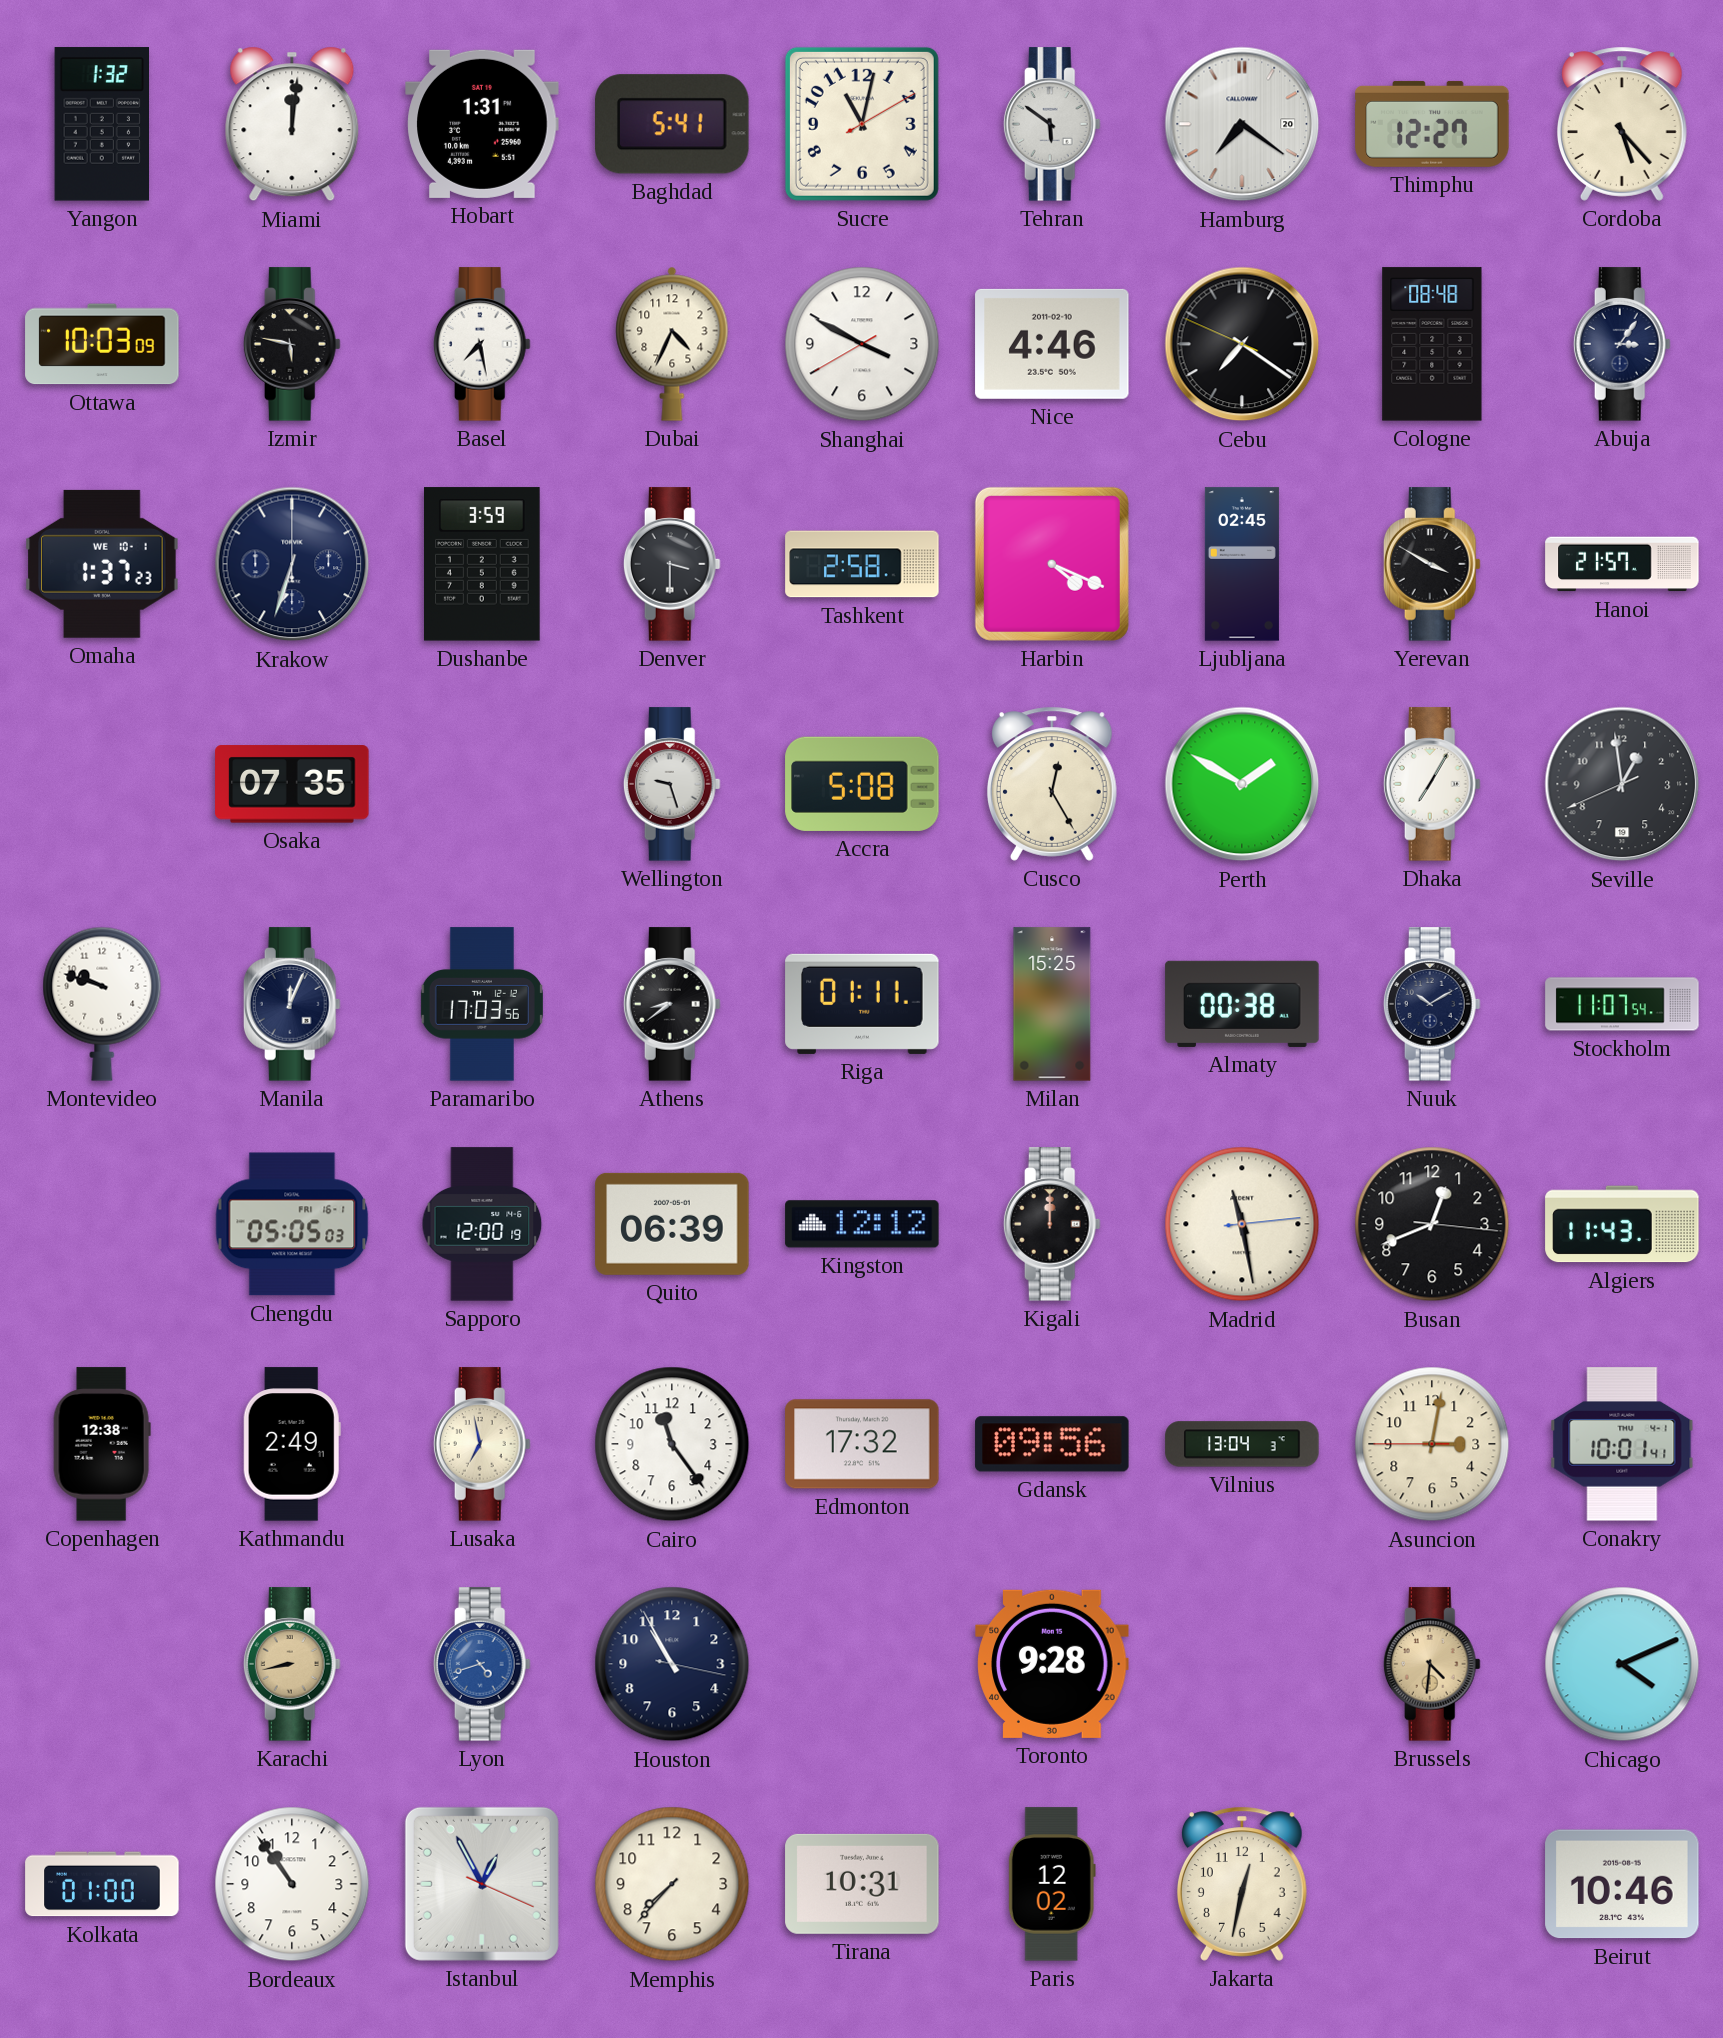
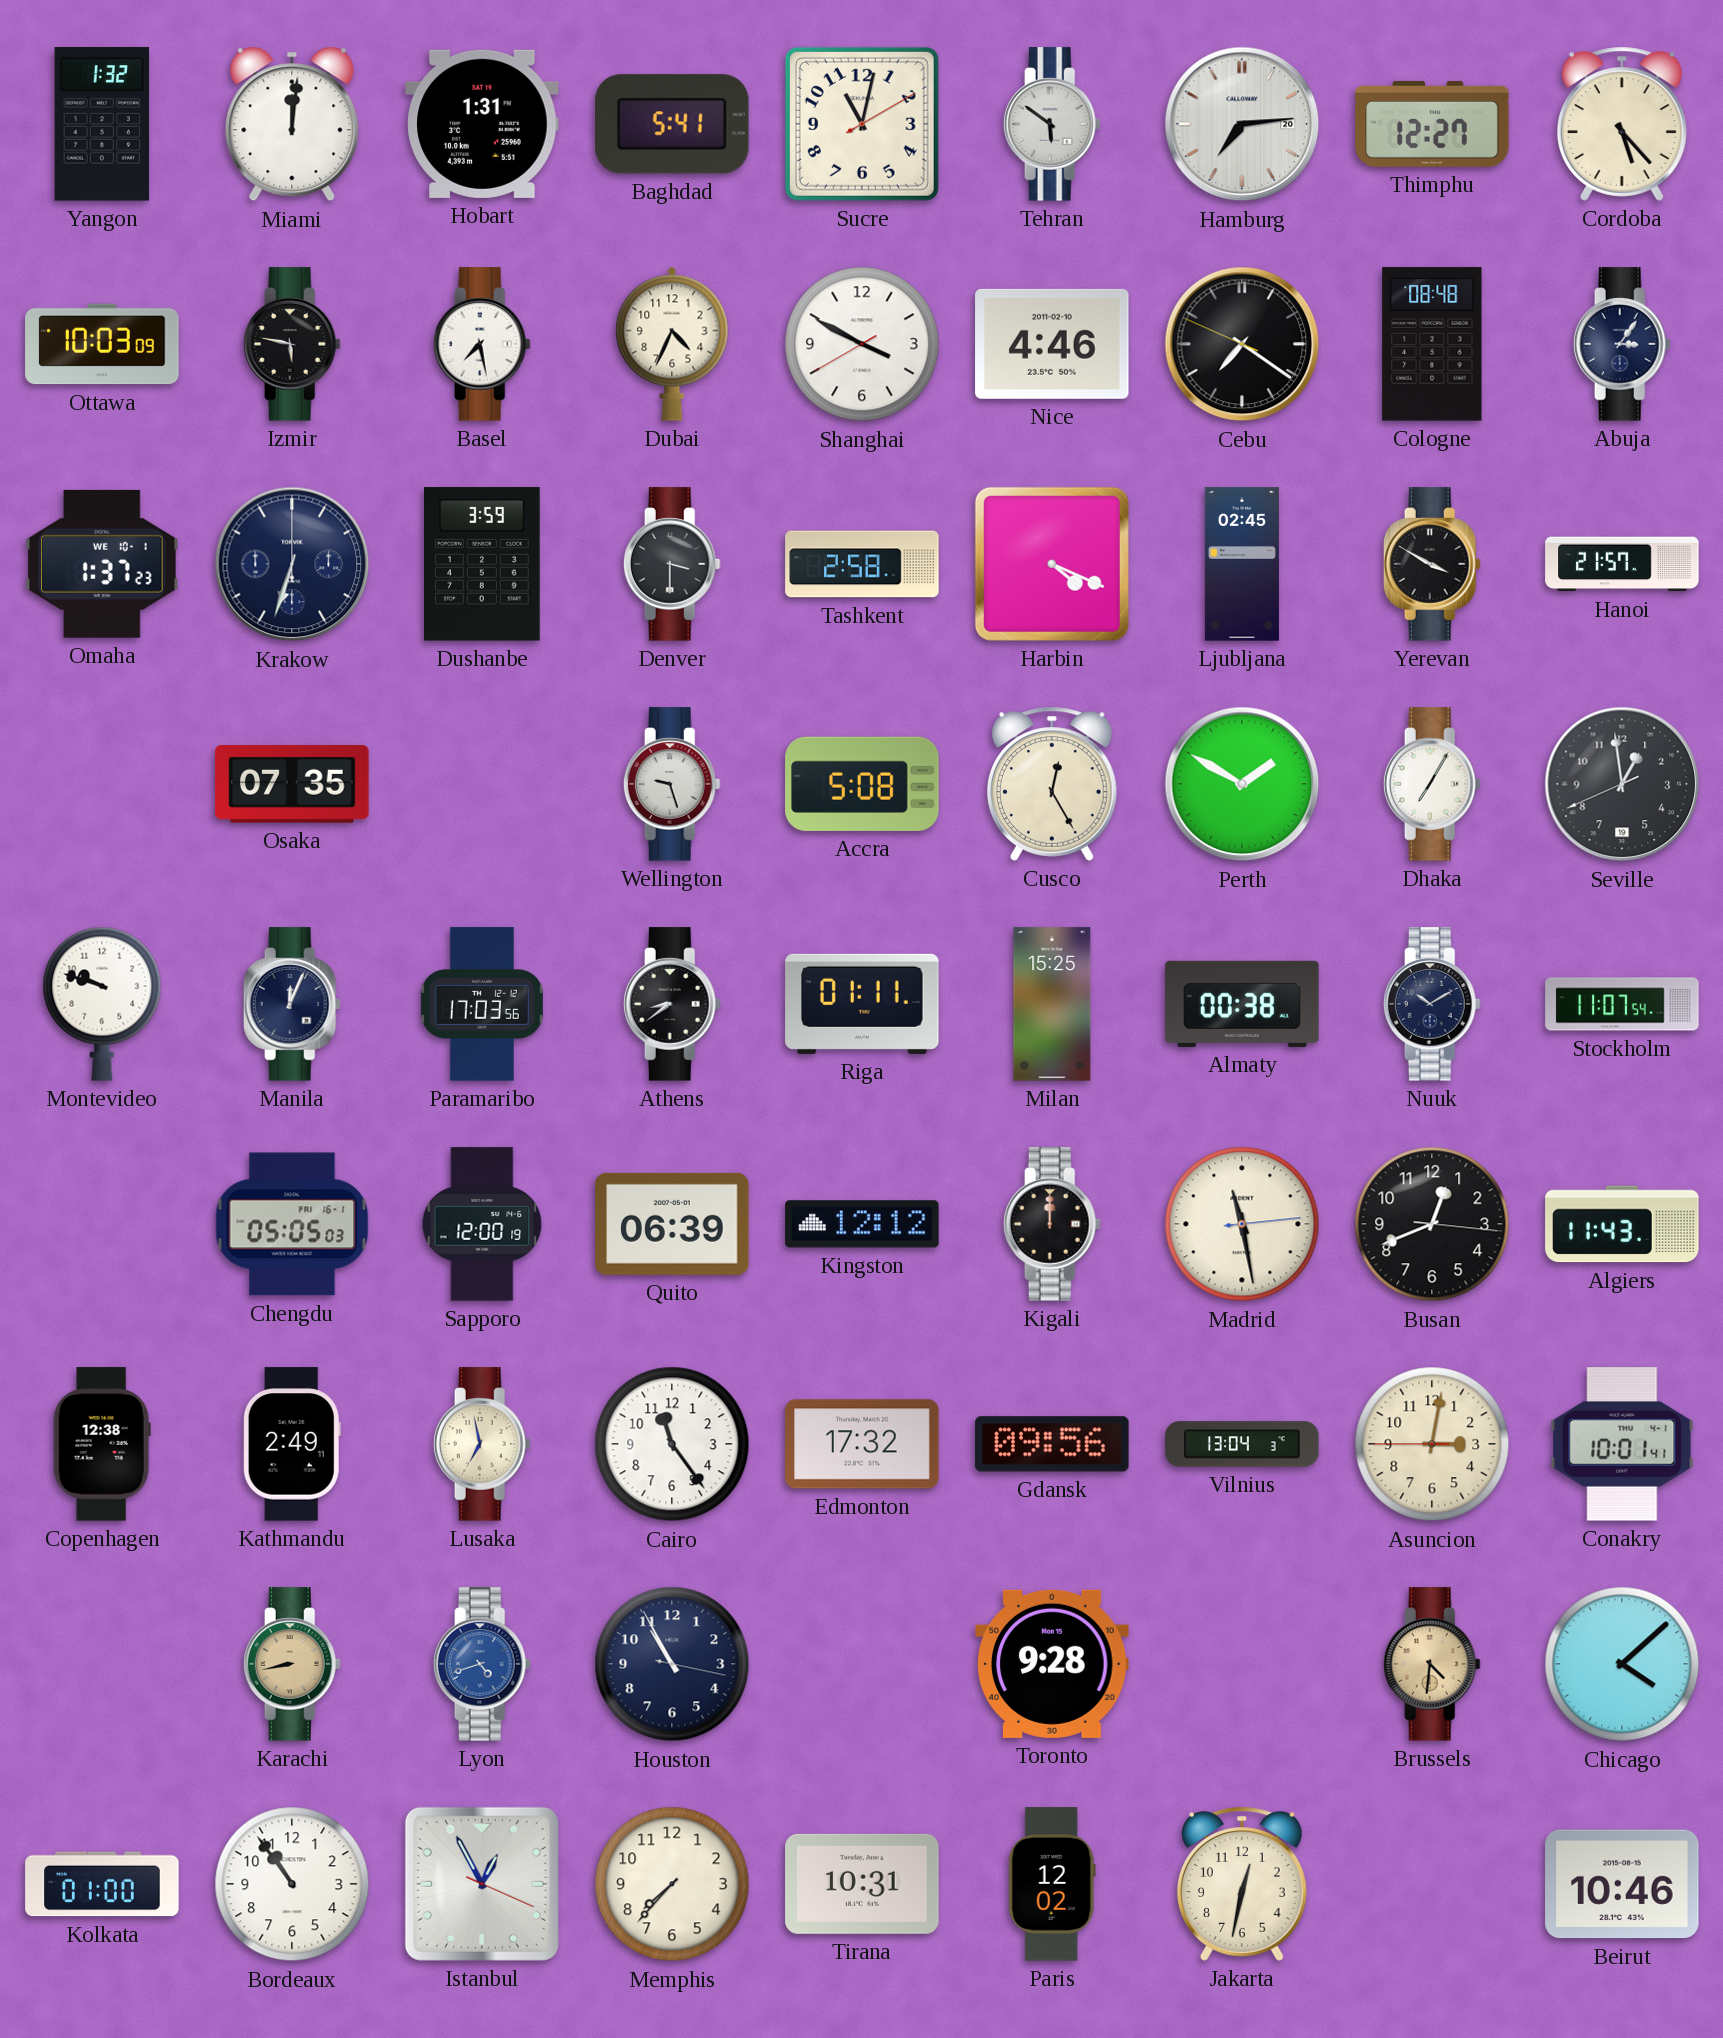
Hamburg: 7:21 -> 7:14 (1242, 124)
Chicago: 4:11 -> 4:08 (1622, 1664)
